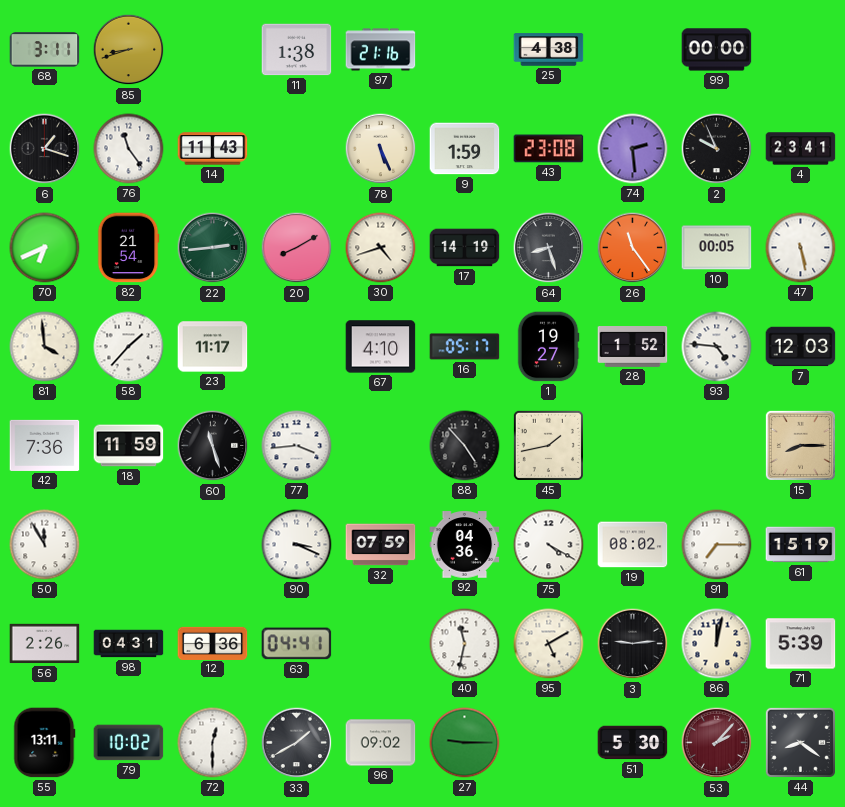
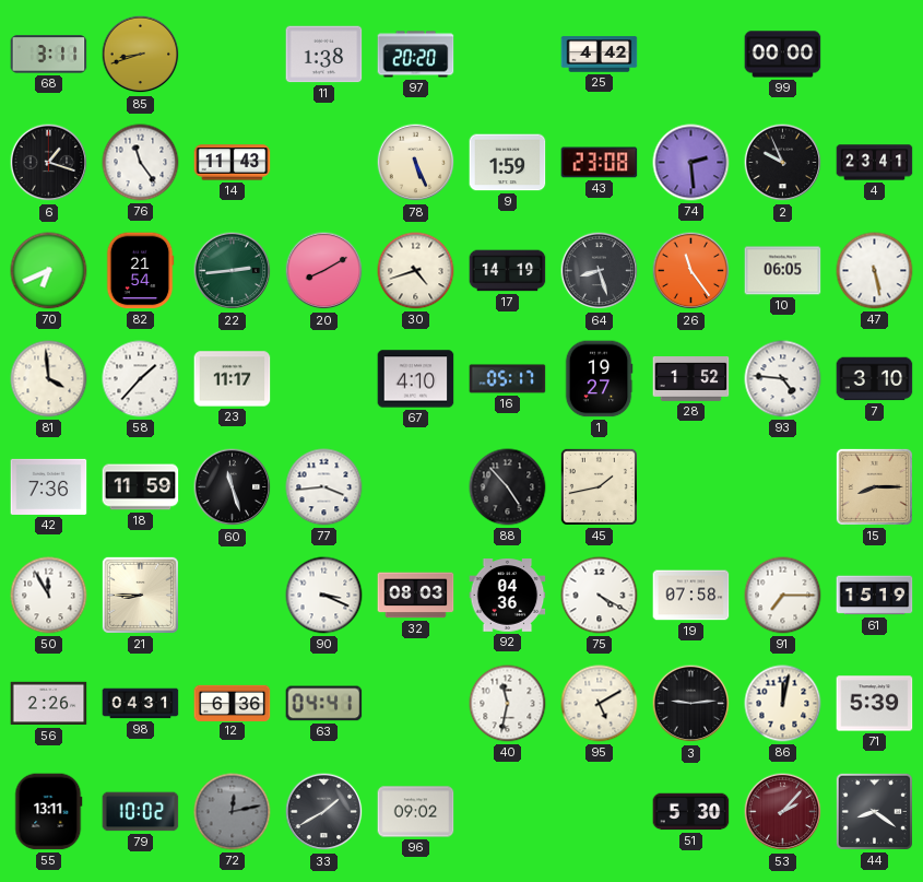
97: 21:16 -> 20:20 (416, 55)
25: 4:38 -> 4:42 (600, 55)
10: 00:05 -> 06:05 (783, 271)
7: 12:03 -> 3:10 (875, 379)
21: none -> 8:45 (140, 595)
32: 07:59 -> 08:03 (416, 596)
19: 08:02 -> 07:58 (691, 596)
72: 12:30 -> 12:13 (233, 812)
72 dial: white -> grey (233, 812)
27: 9:15 -> none (465, 743)
